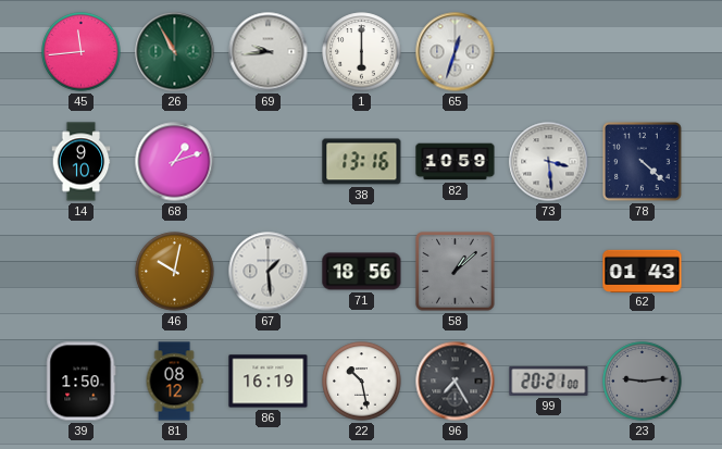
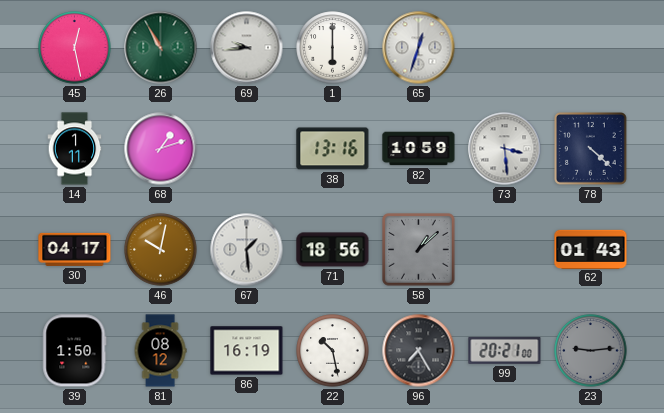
45: 11:44 -> 12:28 (75, 48)
14: 9:10 -> 1:11 (75, 149)
30: none -> 04:17 (75, 249)
